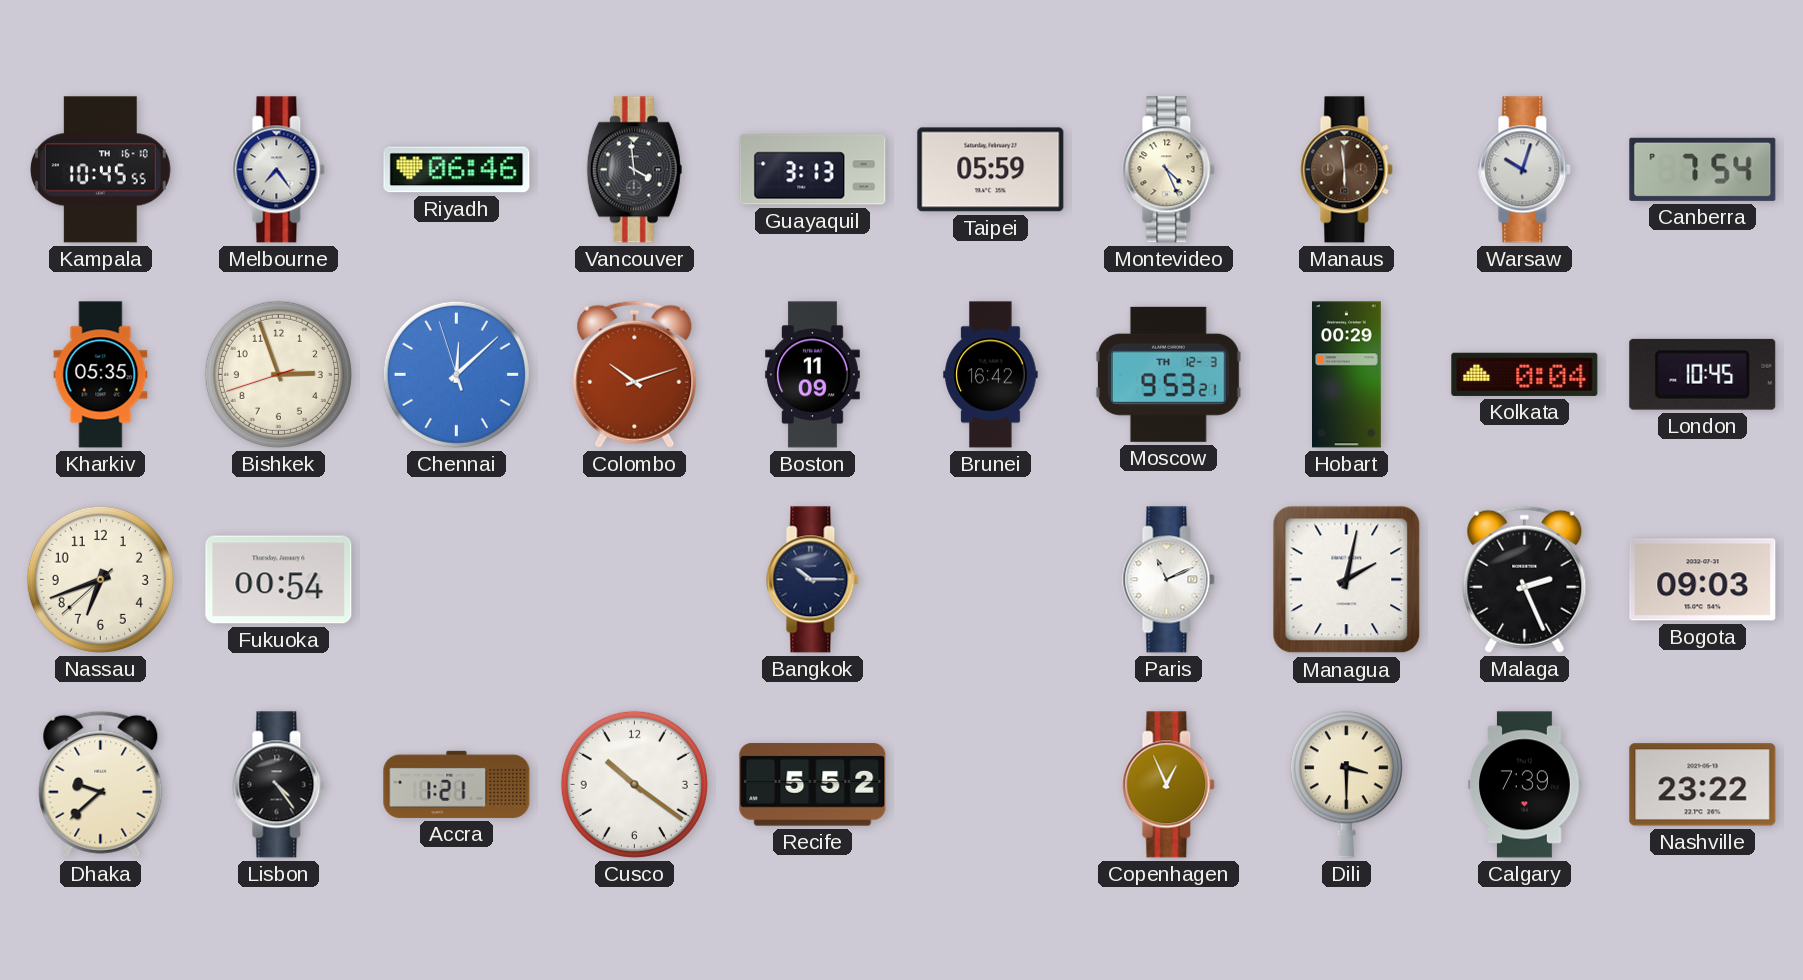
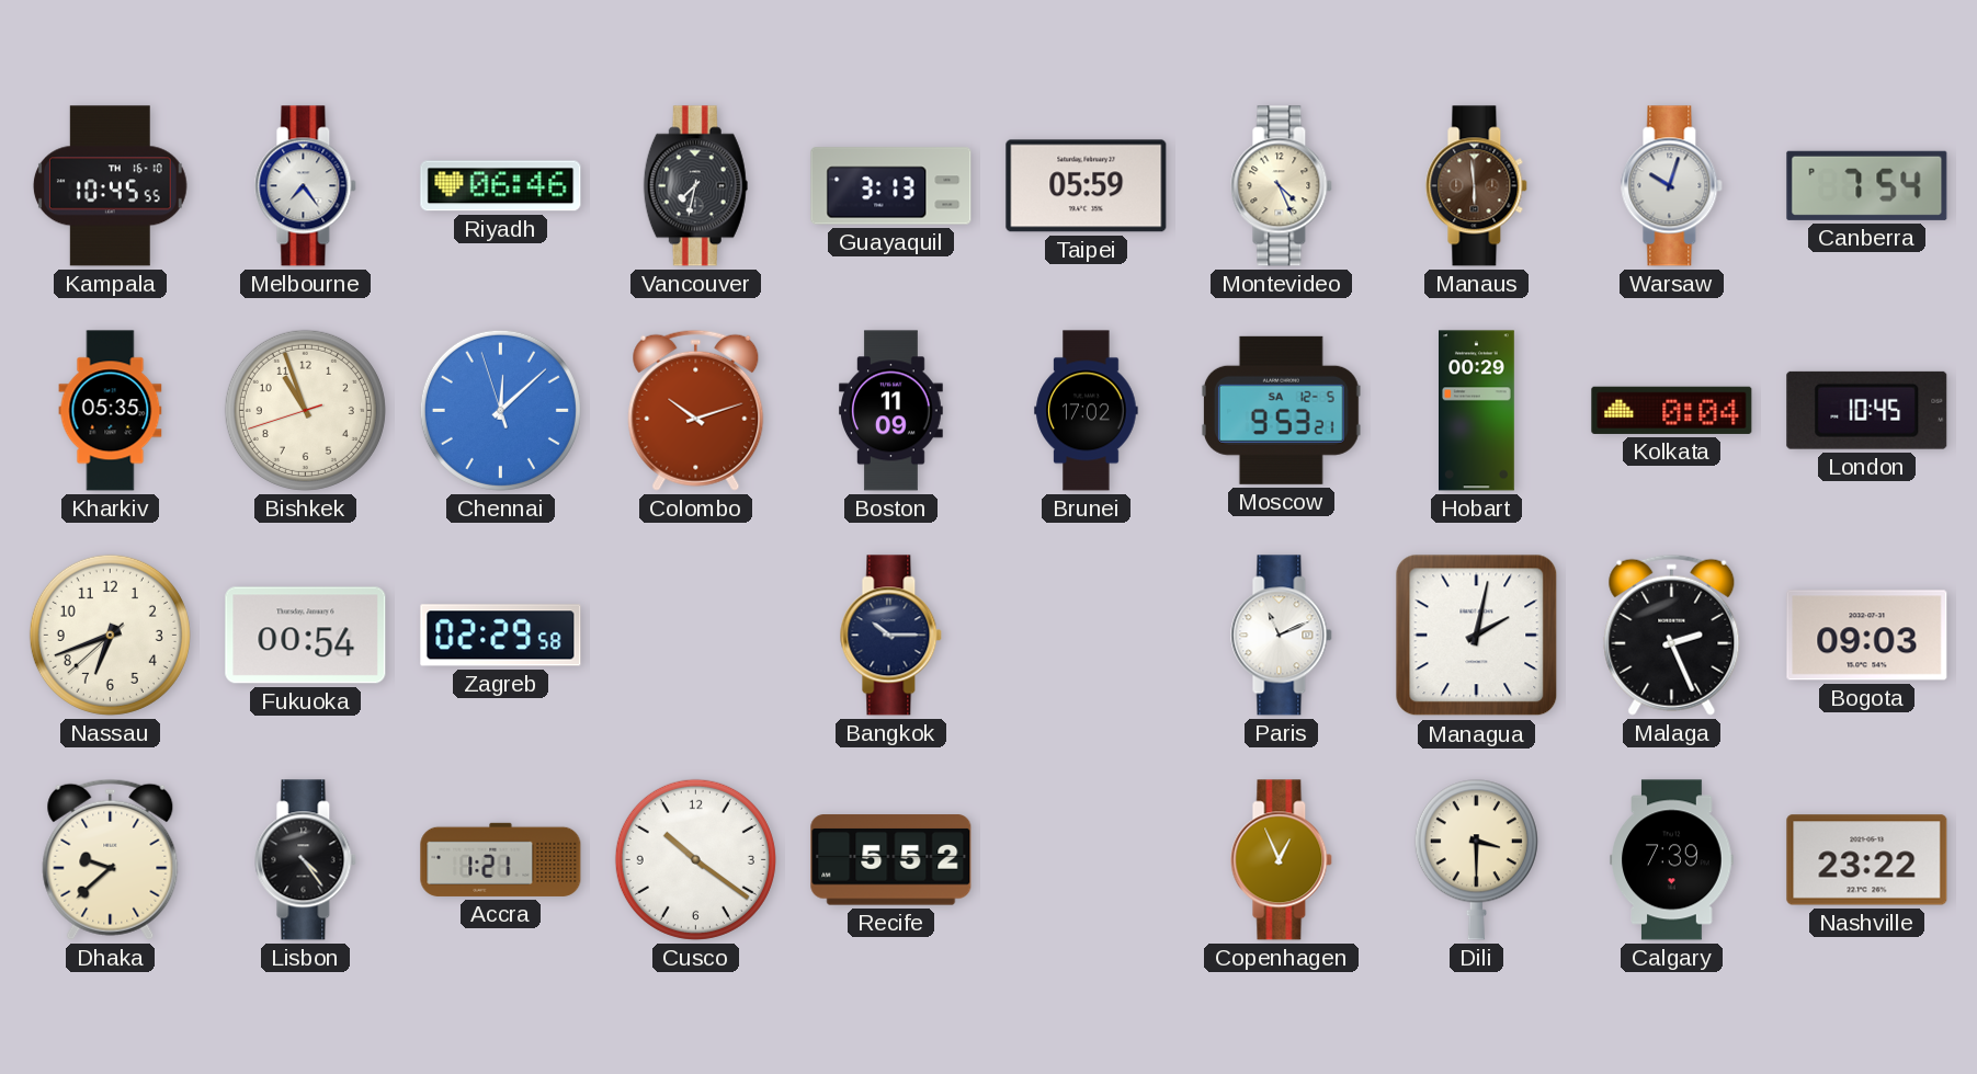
Vancouver: 3:59 -> 7:32 (695, 186)
Bishkek: 2:56 -> 10:56 (305, 410)
Brunei: 16:42 -> 17:02 (1087, 411)
Moscow date: TH 12-3 -> SA 12-5 (1281, 410)
Zagreb: none -> 02:29 (501, 636)
